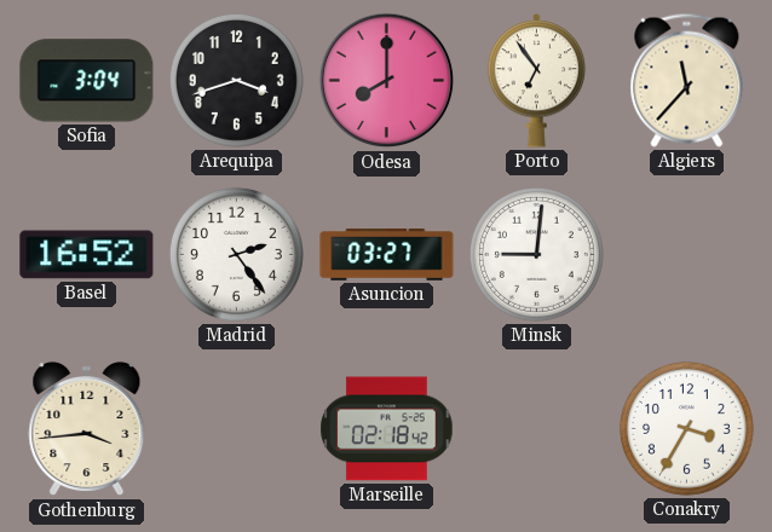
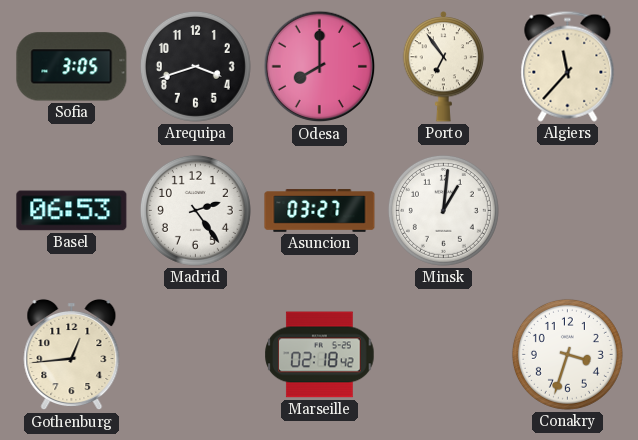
Sofia: 3:04 -> 3:05 (72, 67)
Basel: 16:52 -> 06:53 (72, 211)
Minsk: 9:01 -> 1:01 (443, 210)
Gothenburg: 3:44 -> 12:44 (72, 355)
Conakry: 3:35 -> 3:33 (567, 354)
